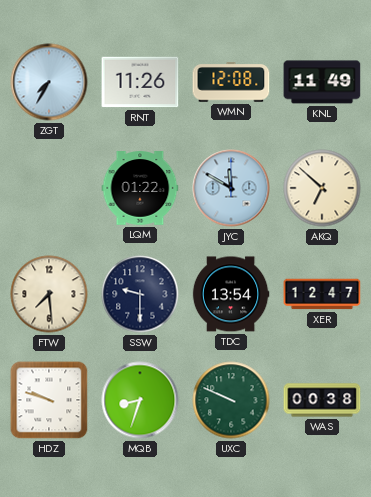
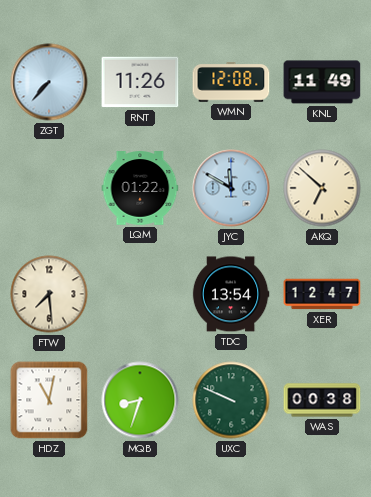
ZGT: 7:35 -> 7:37 (49, 82)
SSW: 9:30 -> none (140, 294)
HDZ: 9:48 -> 11:02 (49, 400)
